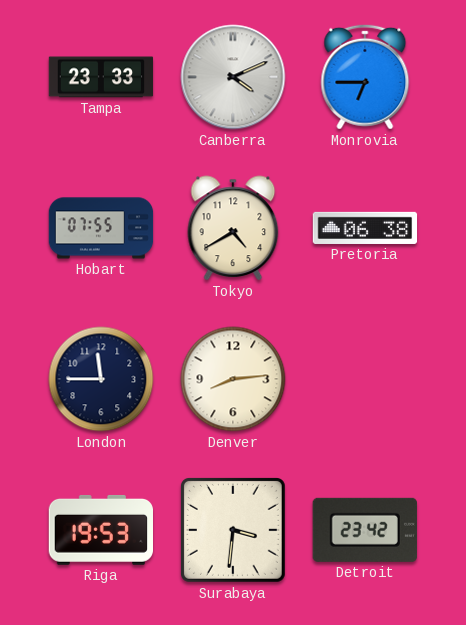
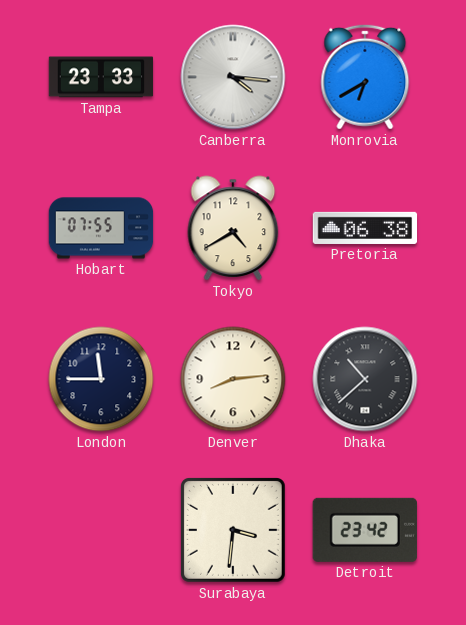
Canberra: 4:11 -> 4:16 (233, 77)
Monrovia: 6:45 -> 6:40 (365, 77)
Dhaka: none -> 10:38 (365, 379)
Riga: 19:53 -> none (100, 530)
